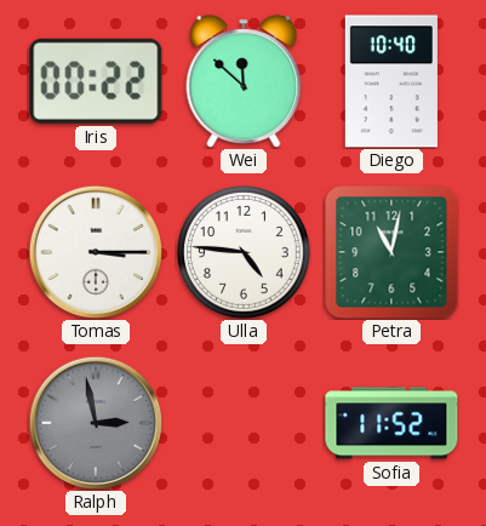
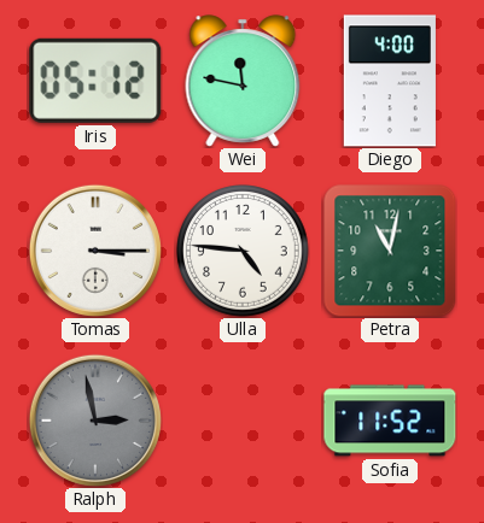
Iris: 00:22 -> 05:12 (95, 81)
Wei: 11:52 -> 11:47 (243, 81)
Diego: 10:40 -> 4:00 (390, 81)
